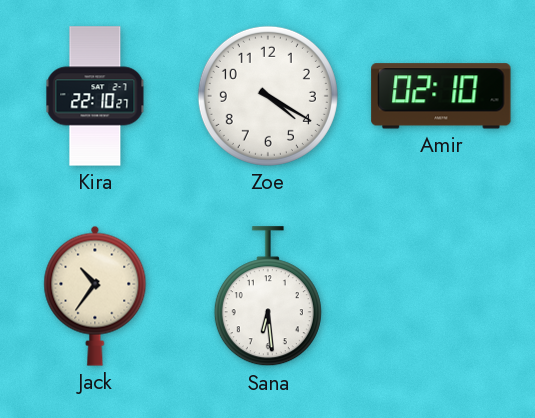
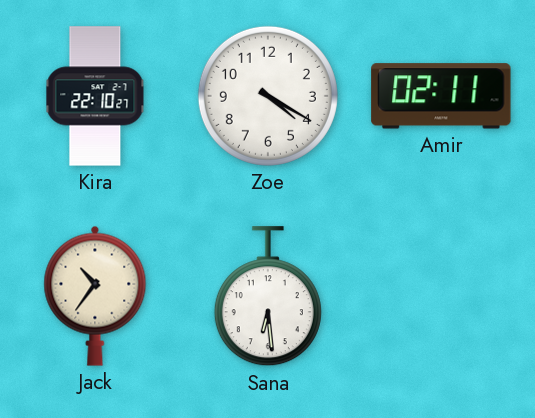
Amir: 02:10 -> 02:11 (441, 96)
